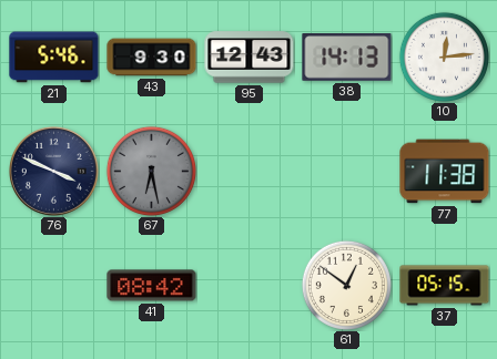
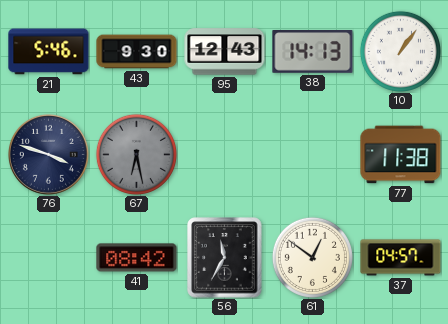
10: 12:14 -> 1:06 (400, 51)
76: 3:49 -> 3:48 (48, 154)
56: none -> 11:35 (225, 258)
37: 05:15 -> 04:57 (401, 258)
